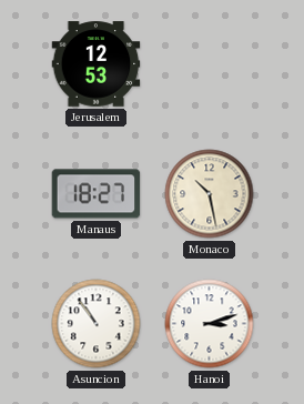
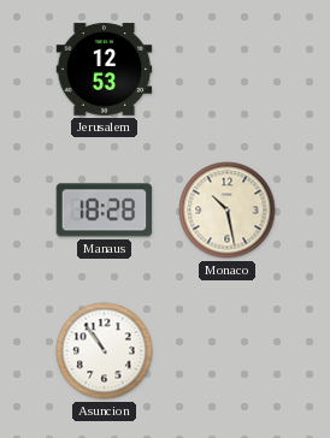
Manaus: 18:27 -> 18:28 (105, 211)
Hanoi: 3:12 -> none (210, 324)
